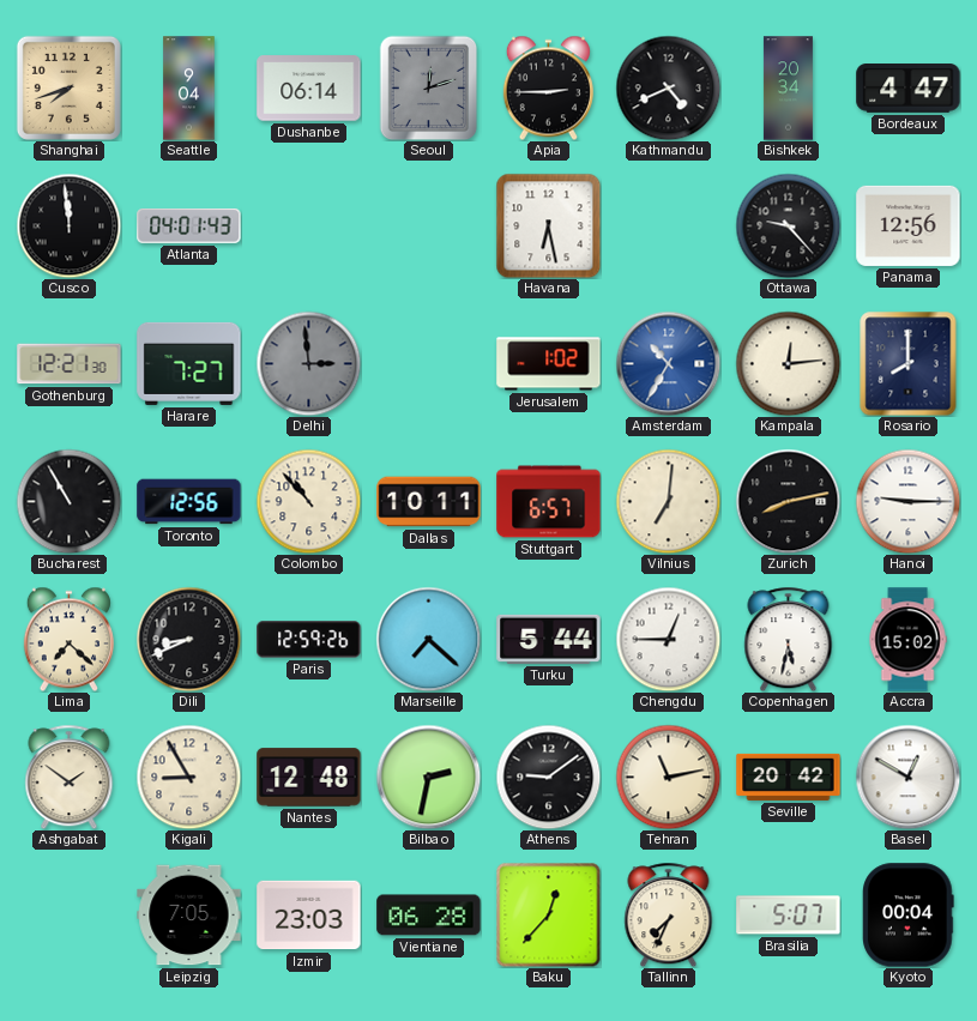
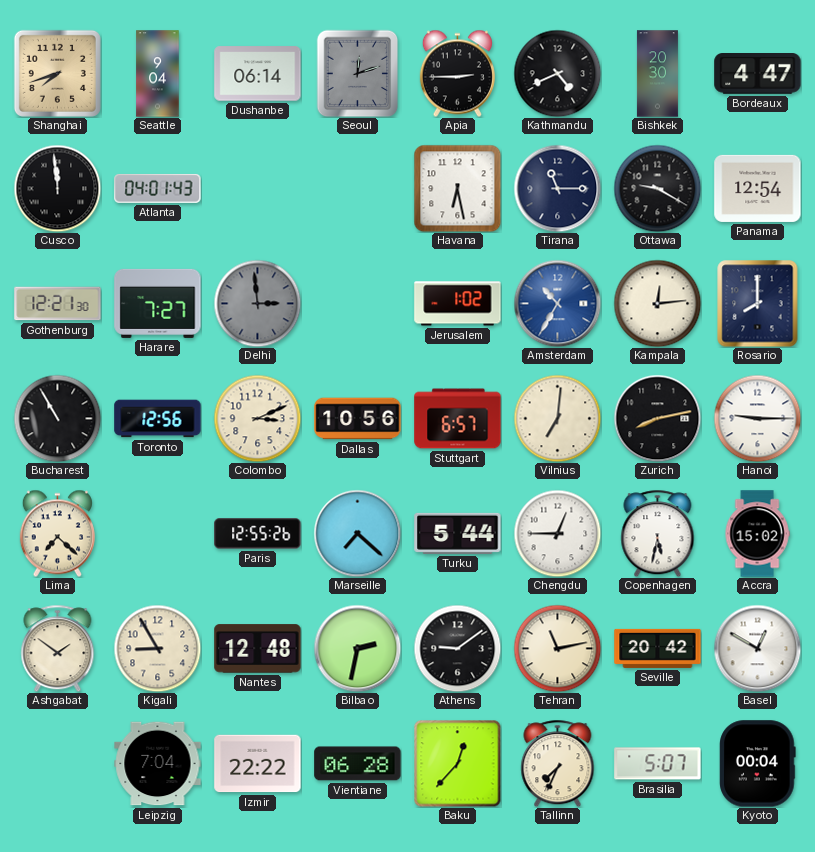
Bishkek: 20:34 -> 20:30 (657, 74)
Tirana: none -> 11:15 (557, 188)
Ottawa: 9:23 -> 9:20 (657, 188)
Panama: 12:56 -> 12:54 (758, 188)
Colombo: 10:53 -> 3:11 (257, 418)
Dallas: 10:11 -> 10:56 (358, 419)
Dili: 8:41 -> none (188, 639)
Paris: 12:59 -> 12:55 (258, 534)
Leipzig: 7:05 -> 7:04 (158, 764)
Izmir: 23:03 -> 22:22 (258, 764)
